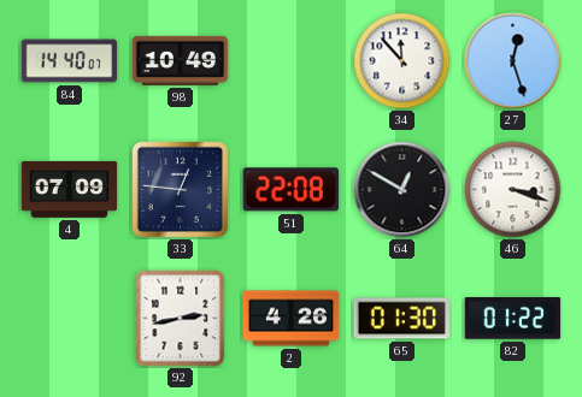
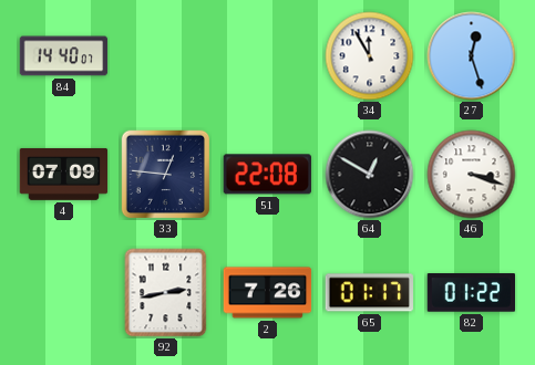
98: 10:49 -> none (181, 60)
34: 11:53 -> 11:55 (370, 56)
2: 4:26 -> 7:26 (268, 293)
65: 01:30 -> 01:17 (369, 293)
